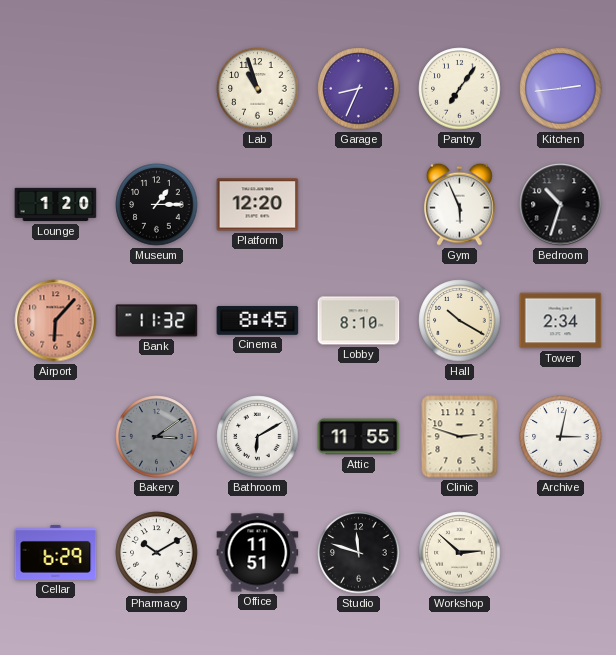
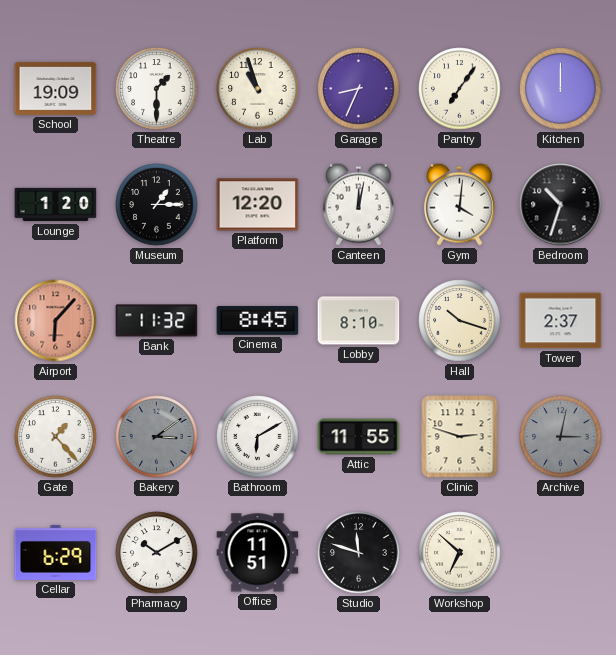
School: none -> 19:09 (56, 88)
Theatre: none -> 1:30 (157, 89)
Kitchen: 2:44 -> 12:00 (561, 89)
Canteen: none -> 12:02 (358, 204)
Gym: 5:56 -> 4:01 (459, 204)
Hall: 10:20 -> 10:18 (460, 321)
Tower: 2:34 -> 2:37 (561, 321)
Gate: none -> 1:23 (56, 437)
Archive dial: white -> grey (561, 437)
Workshop: 2:52 -> 6:52 (460, 553)
